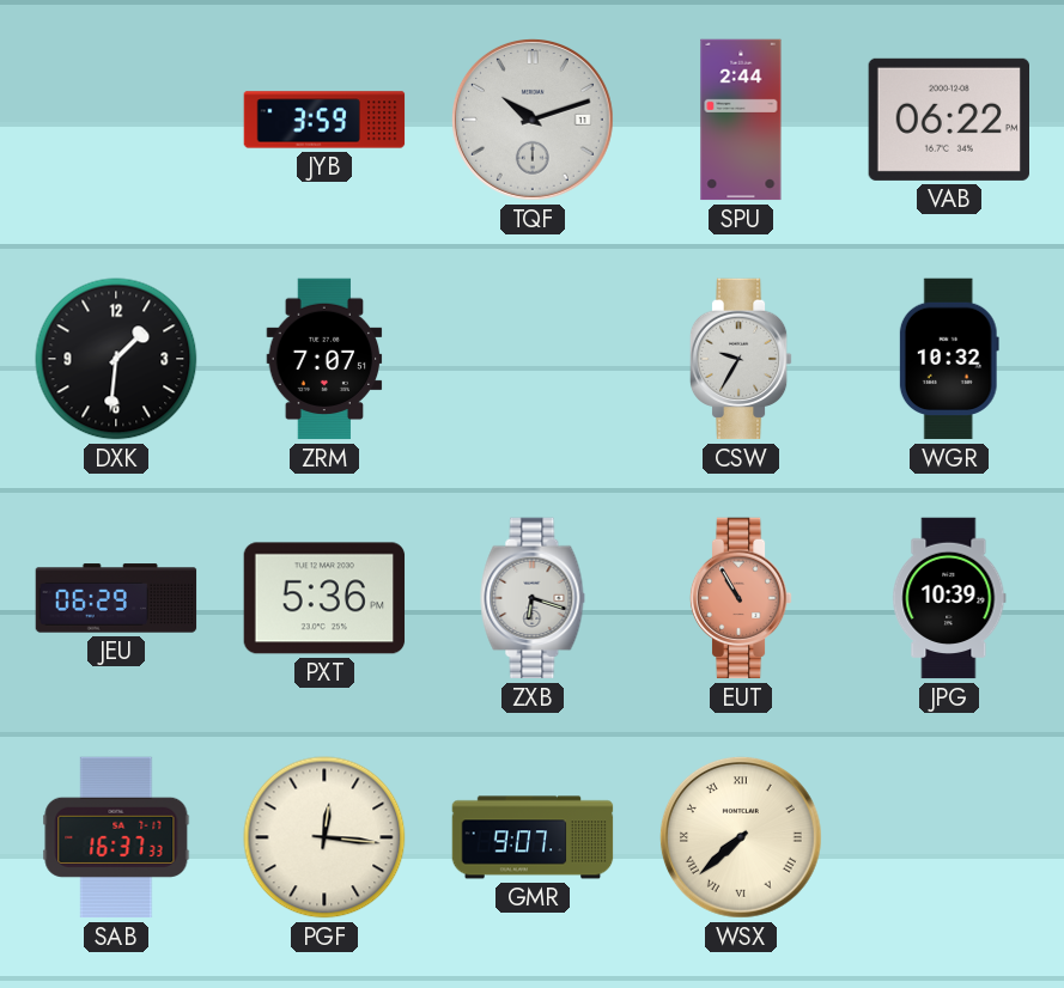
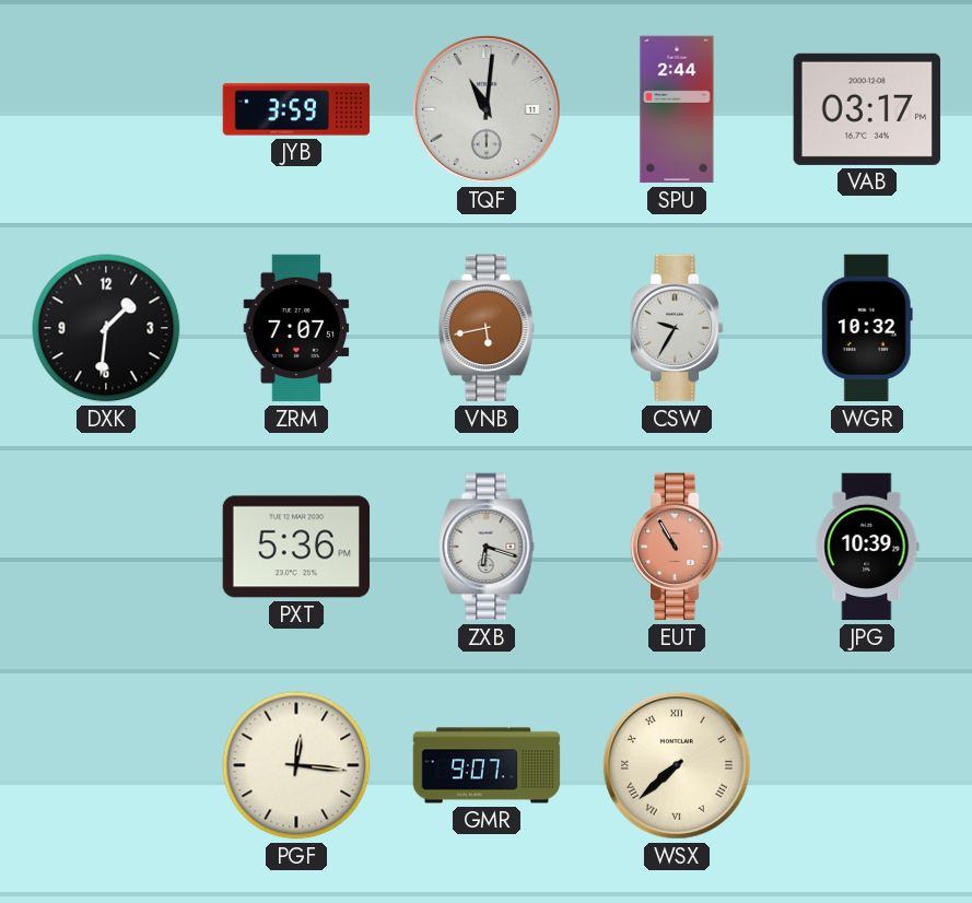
TQF: 10:12 -> 11:01 (488, 110)
VAB: 06:22 -> 03:17 (866, 109)
VNB: none -> 5:43 (487, 328)
JEU: 06:29 -> none (116, 598)
SAB: 16:37 -> none (116, 837)
